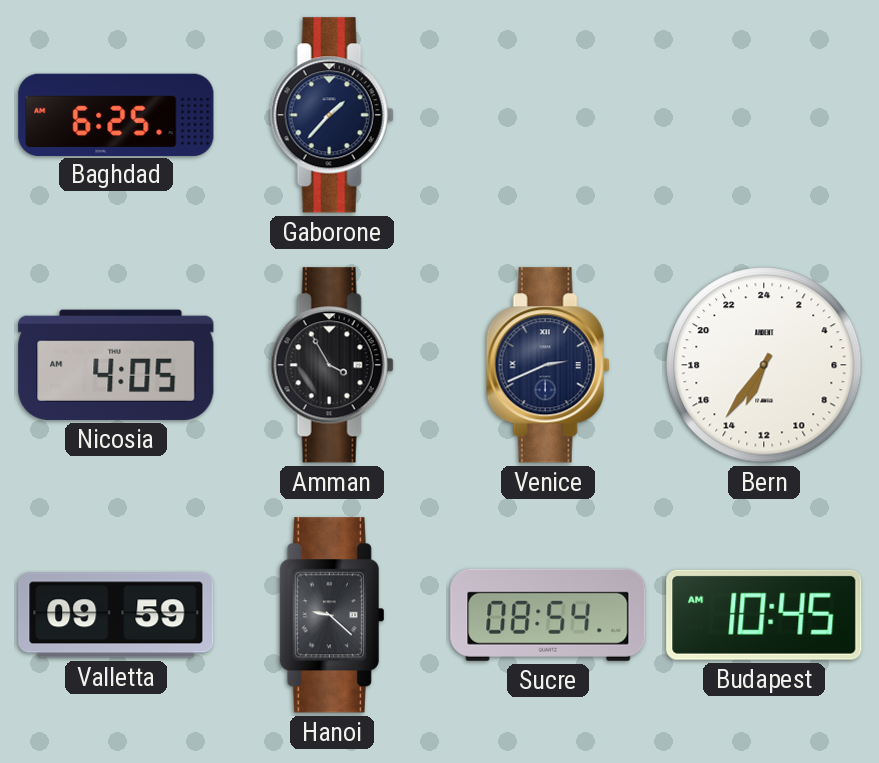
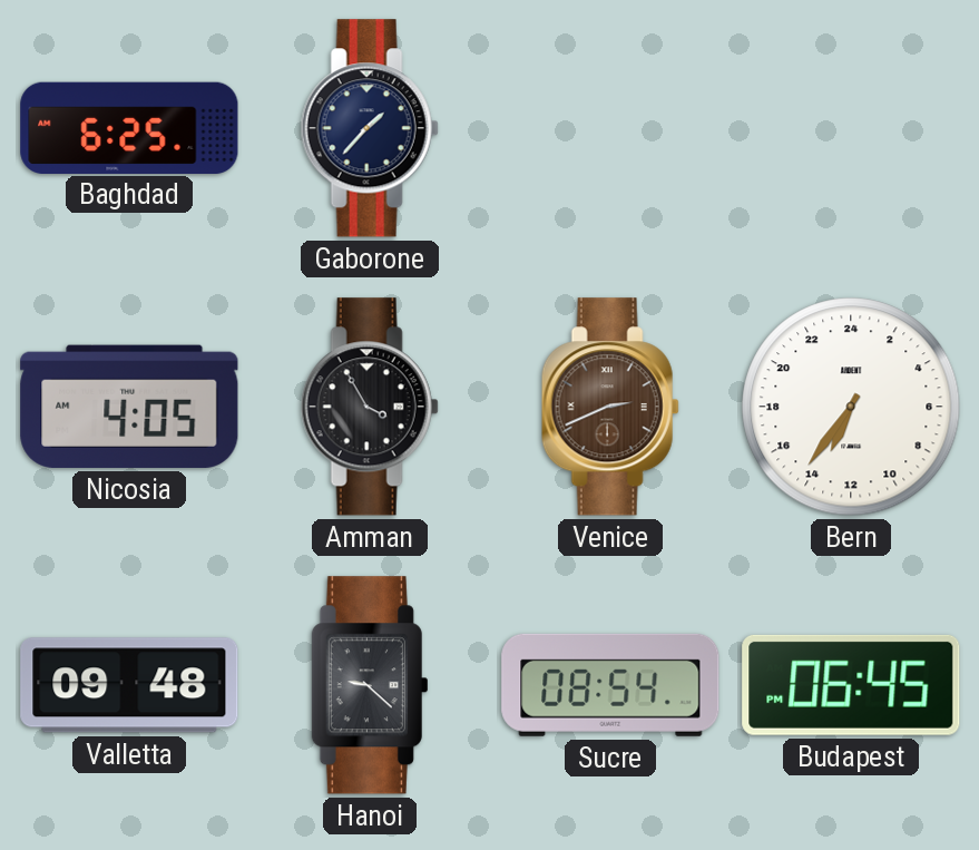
Venice dial: navy -> brown (610, 407)
Valletta: 09:59 -> 09:48 (129, 685)
Budapest: 10:45 -> 06:45 (851, 685)
